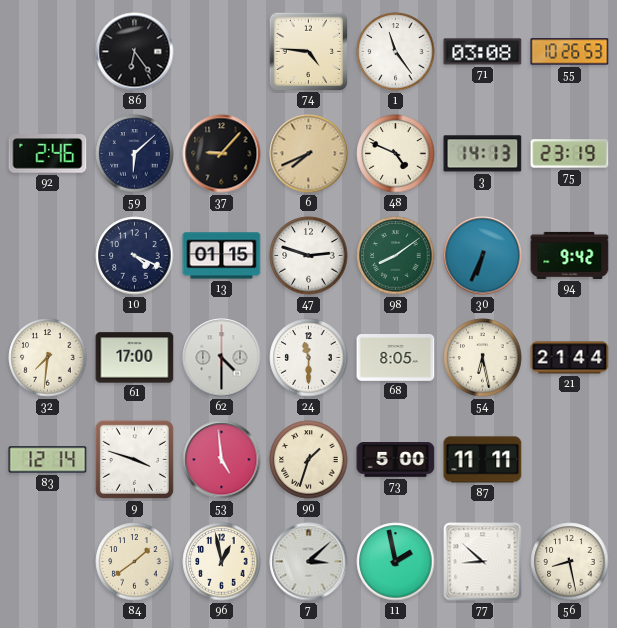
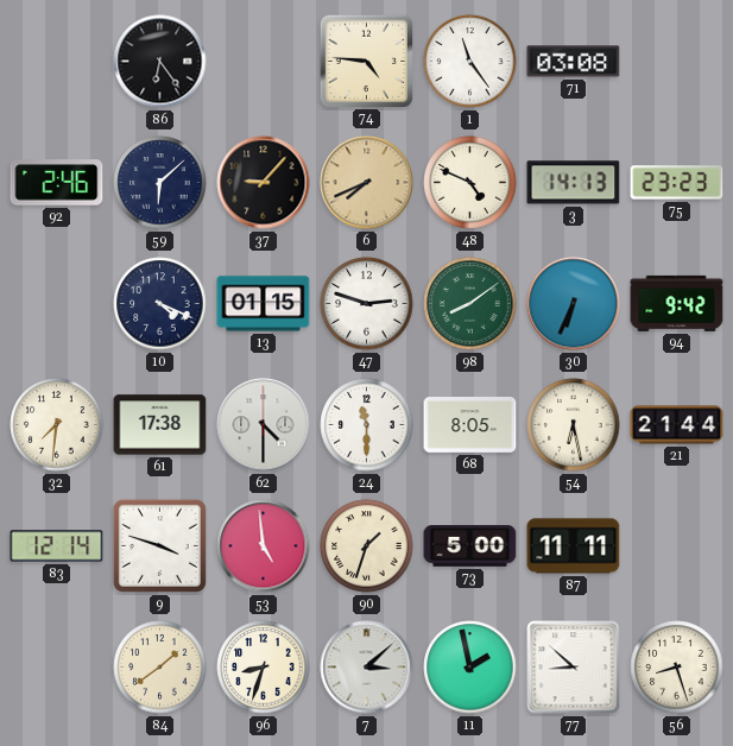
55: 10:26 -> none (570, 52)
75: 23:19 -> 23:23 (677, 183)
61: 17:00 -> 17:38 (160, 425)
96: 12:58 -> 8:33 (264, 668)
56: 8:28 -> 8:27 (677, 668)
